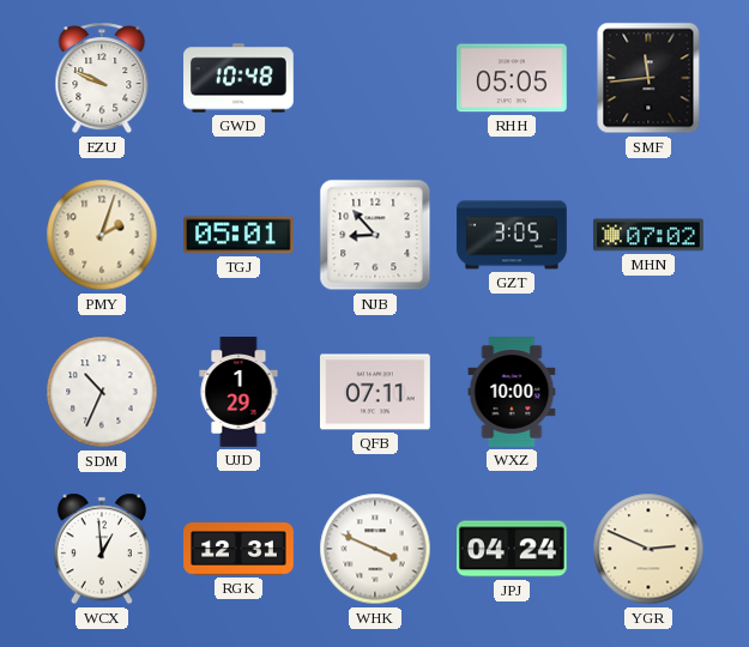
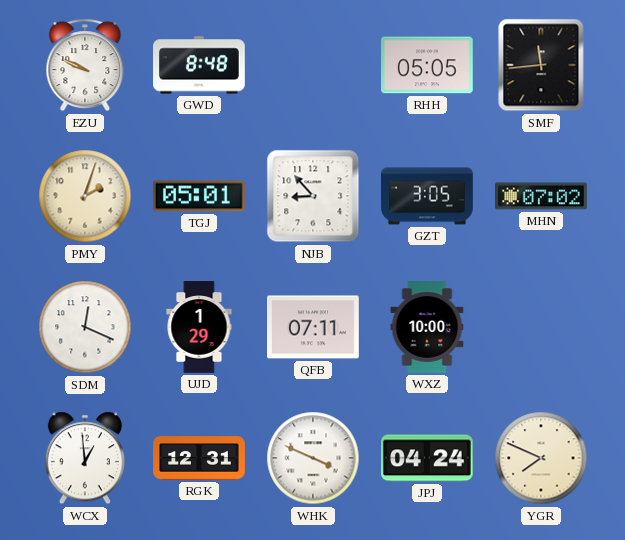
GWD: 10:48 -> 8:48 (199, 65)
SDM: 10:34 -> 12:19 (85, 327)
YGR: 2:49 -> 7:49 (541, 458)
